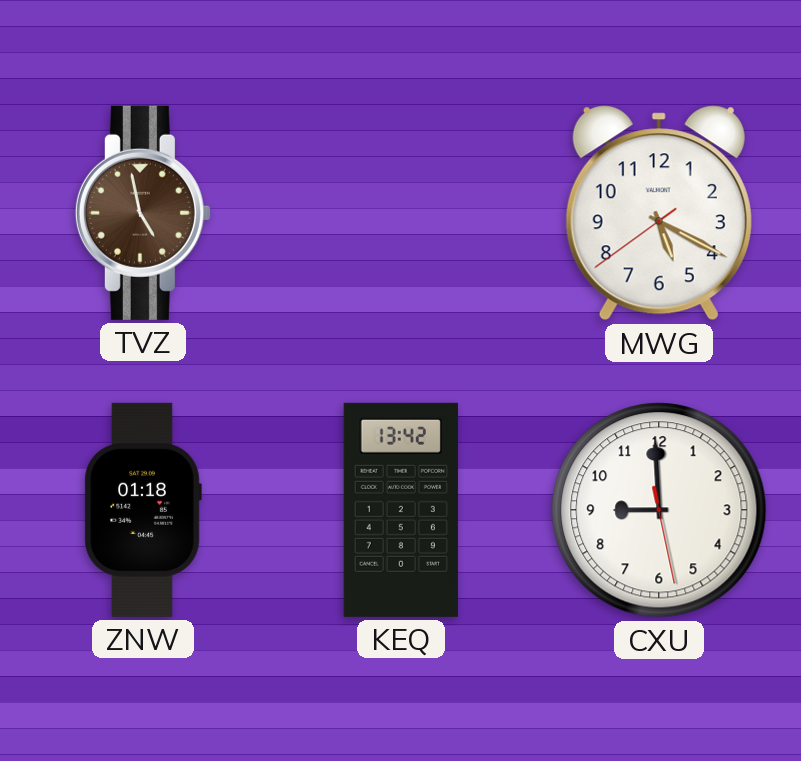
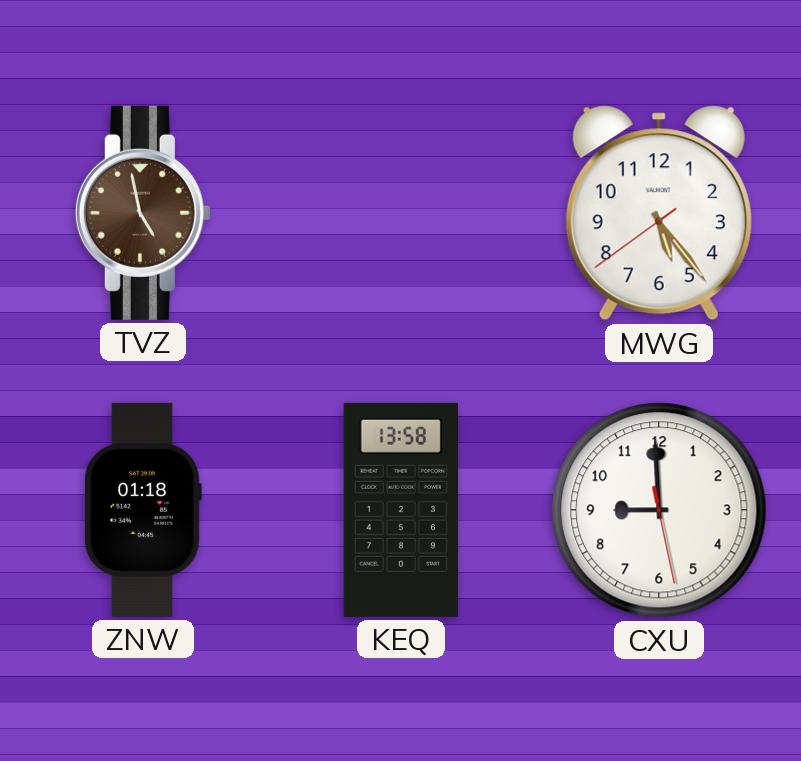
MWG: 5:19 -> 5:23 (659, 213)
KEQ: 13:42 -> 13:58 (401, 510)
